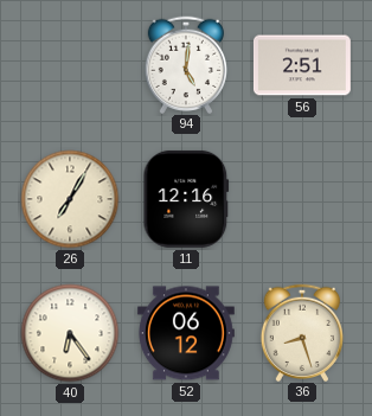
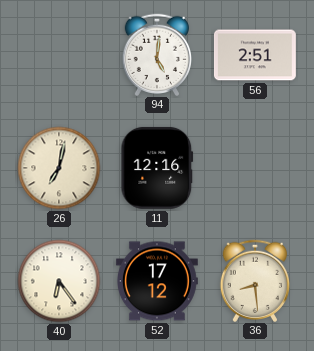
26: 7:05 -> 7:02 (59, 168)
52: 06:12 -> 17:12 (157, 281)
36: 8:27 -> 8:29 (254, 280)
